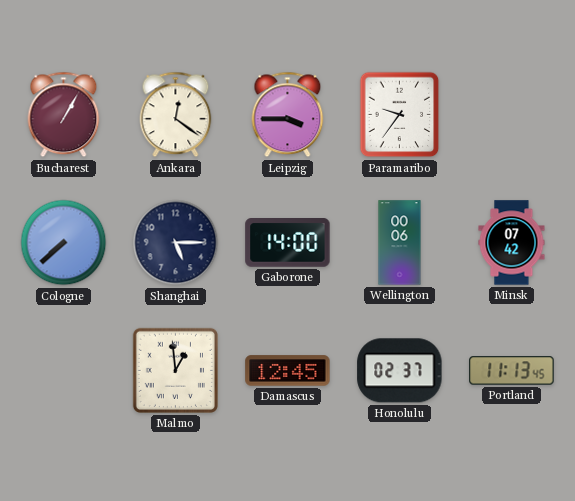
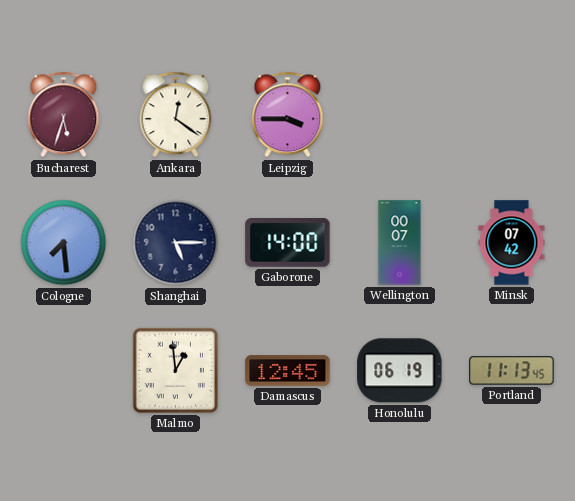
Bucharest: 1:05 -> 5:33 (64, 115)
Paramaribo: 9:36 -> none (400, 115)
Cologne: 7:38 -> 7:29 (64, 243)
Wellington: 00:06 -> 00:07 (400, 243)
Honolulu: 02:37 -> 06:19 (400, 371)
